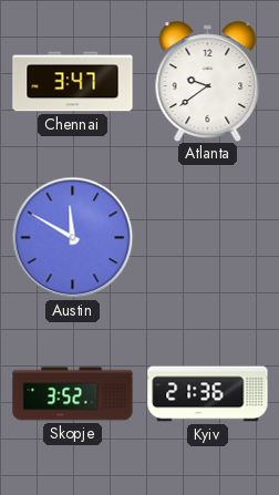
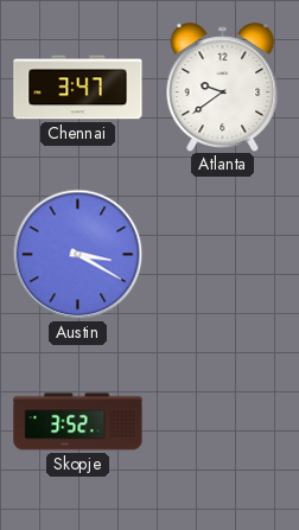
Austin: 11:50 -> 3:20 (78, 255)
Kyiv: 21:36 -> none (208, 394)
